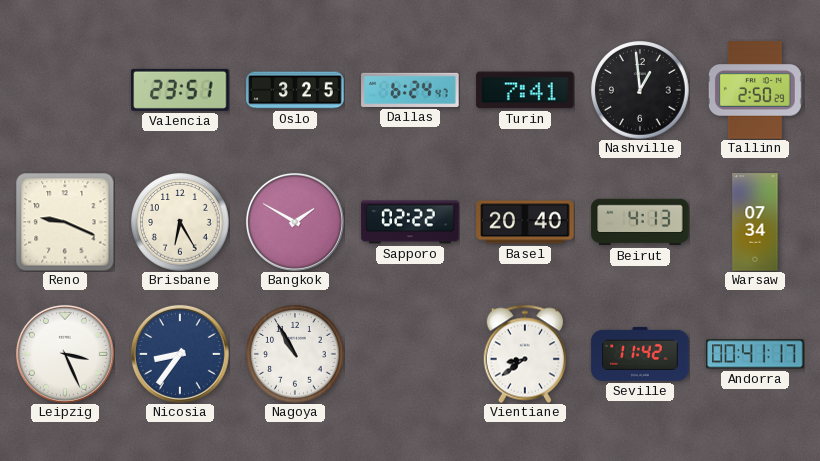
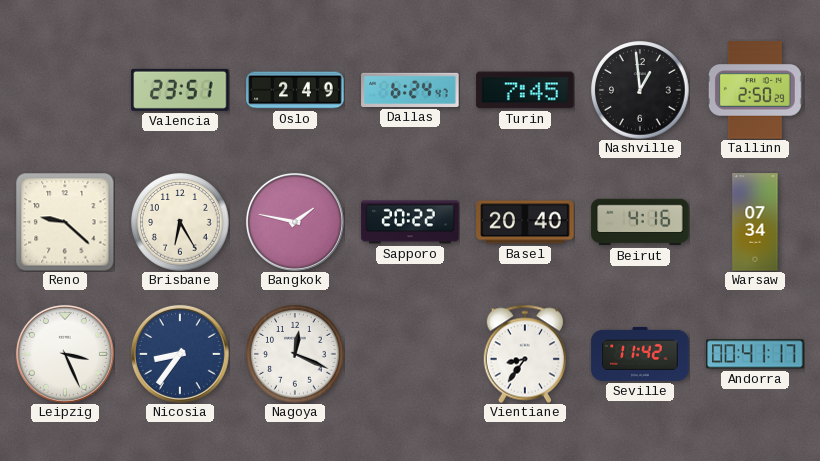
Oslo: 3:25 -> 2:49 (295, 90)
Turin: 7:41 -> 7:45 (525, 90)
Reno: 9:19 -> 9:22 (65, 222)
Bangkok: 1:50 -> 1:47 (295, 222)
Sapporo: 02:22 -> 20:22 (410, 222)
Beirut: 4:13 -> 4:16 (640, 222)
Nagoya: 10:55 -> 12:19 (295, 354)
Vientiane: 8:39 -> 8:36 (524, 354)
